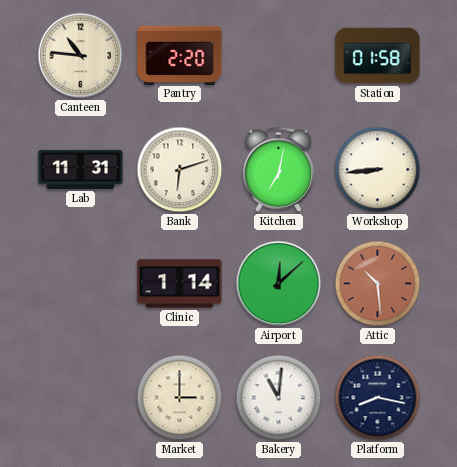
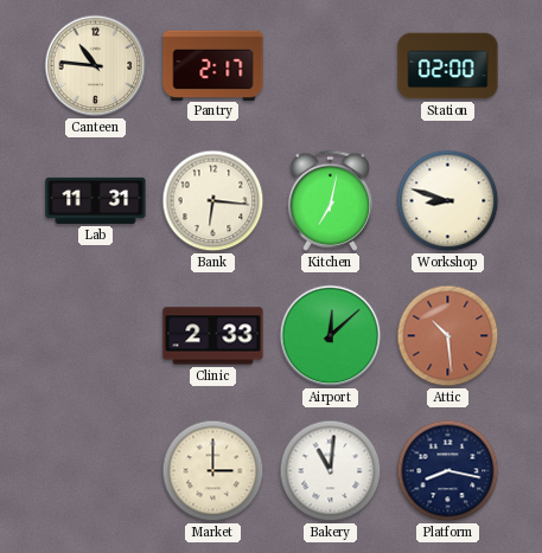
Pantry: 2:20 -> 2:17 (213, 65)
Station: 01:58 -> 02:00 (448, 66)
Bank: 6:12 -> 6:16 (213, 201)
Workshop: 8:44 -> 8:48 (448, 201)
Clinic: 1:14 -> 2:33 (213, 336)
